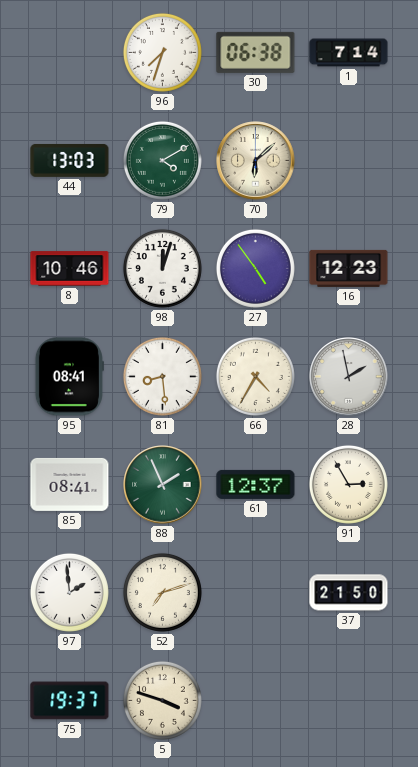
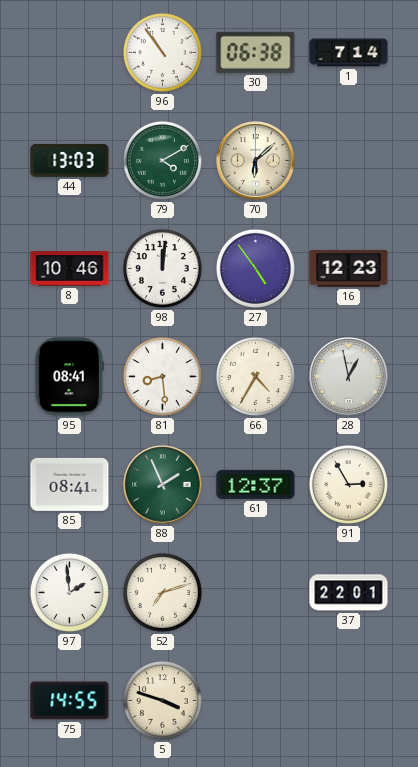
96: 7:33 -> 10:54 (162, 52)
98: 12:03 -> 12:01 (162, 268)
28: 1:58 -> 12:58 (349, 377)
37: 21:50 -> 22:01 (349, 593)
75: 19:37 -> 14:55 (70, 701)
